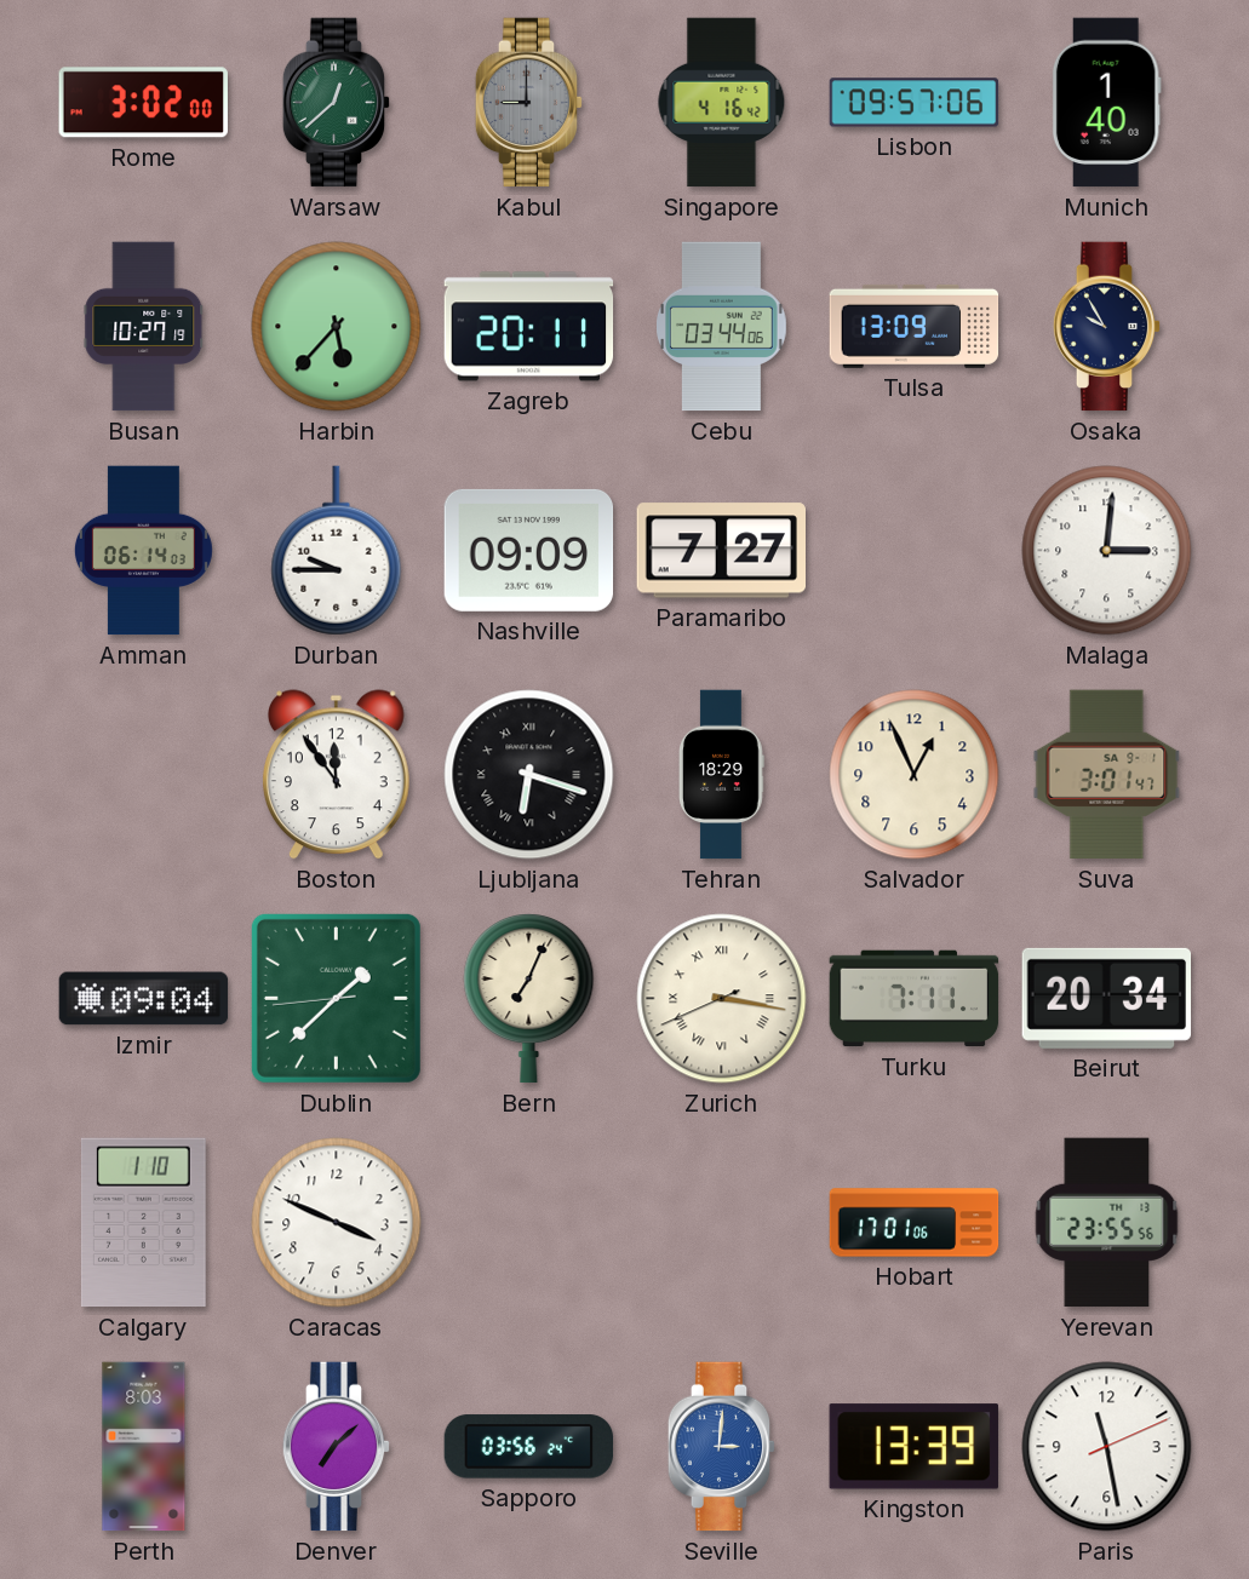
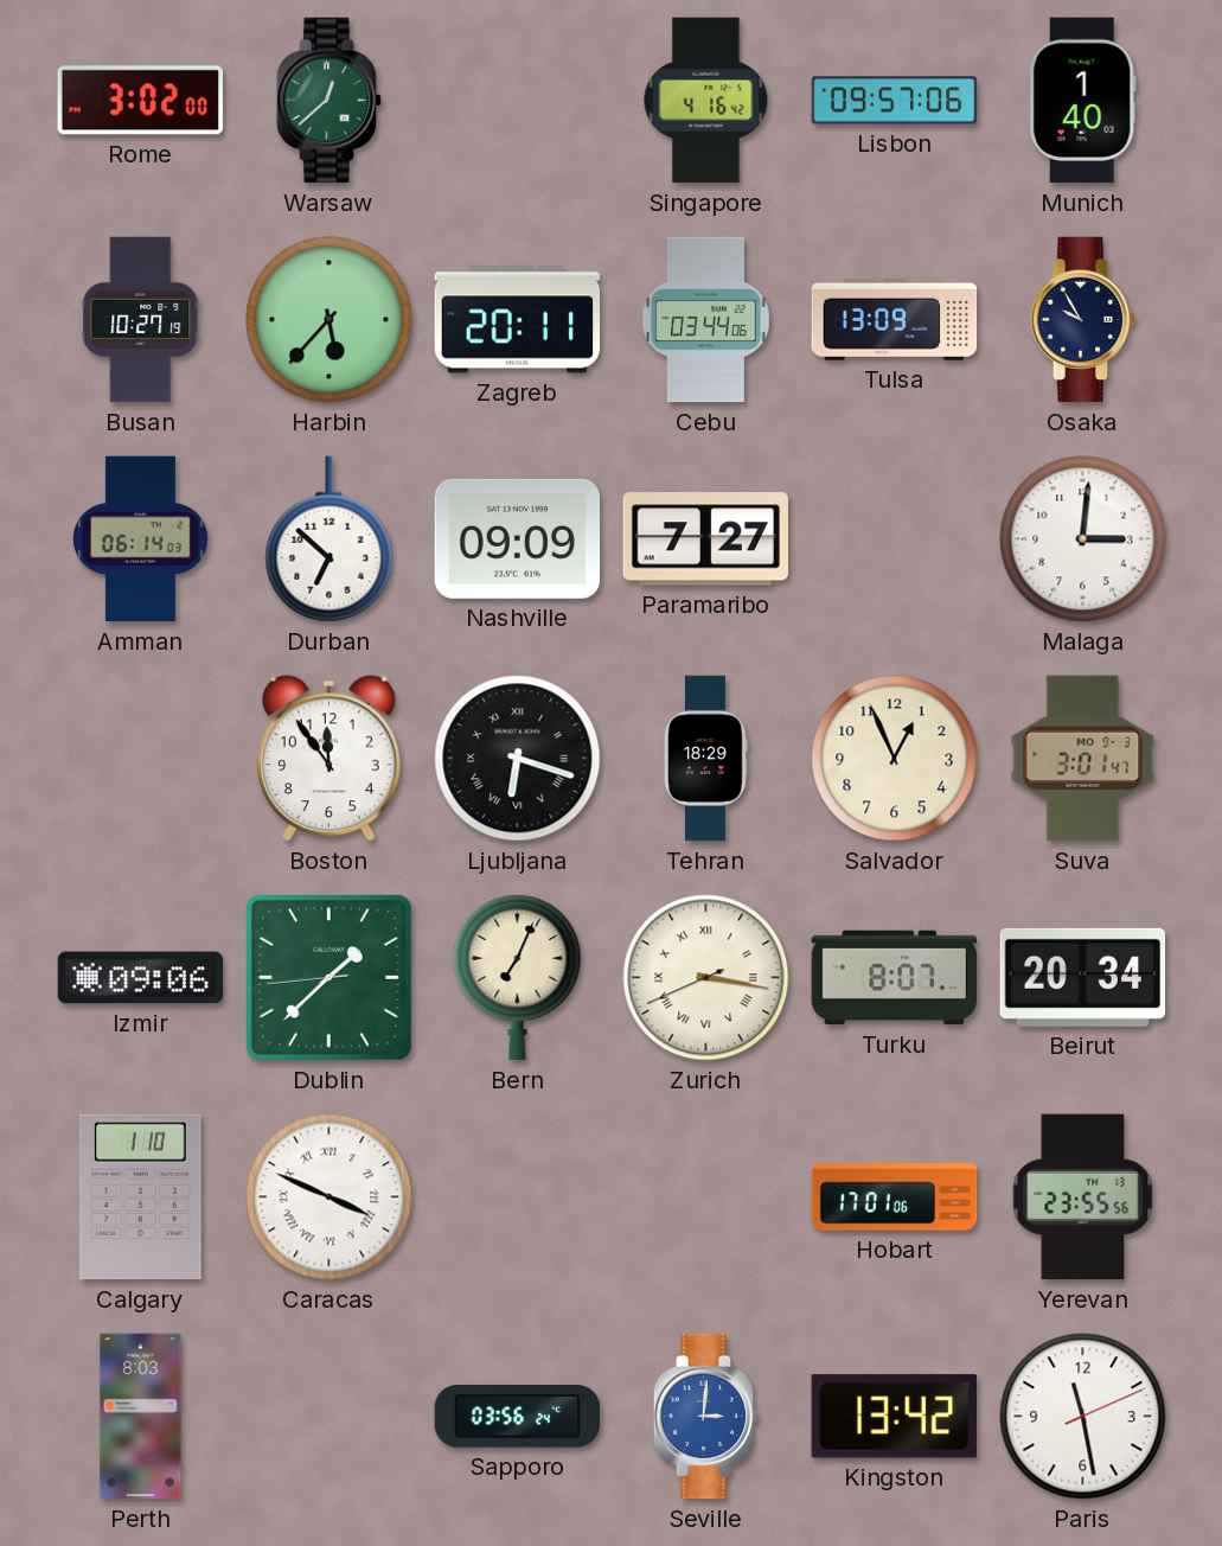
Kabul: 9:00 -> none (529, 103)
Durban: 9:45 -> 6:52 (330, 539)
Suva date: SA 9-1 -> MO 9-3 (1083, 759)
Izmir: 09:04 -> 09:06 (141, 978)
Turku: 7:11 -> 8:07 (895, 978)
Caracas numerals: Arabic -> Roman (330, 1197)
Denver: 7:08 -> none (337, 1447)
Kingston: 13:39 -> 13:42 (894, 1417)
